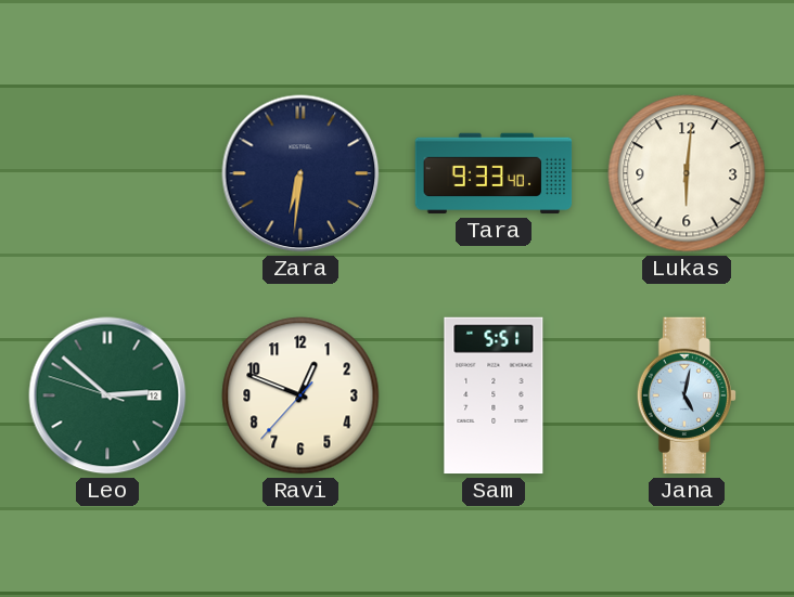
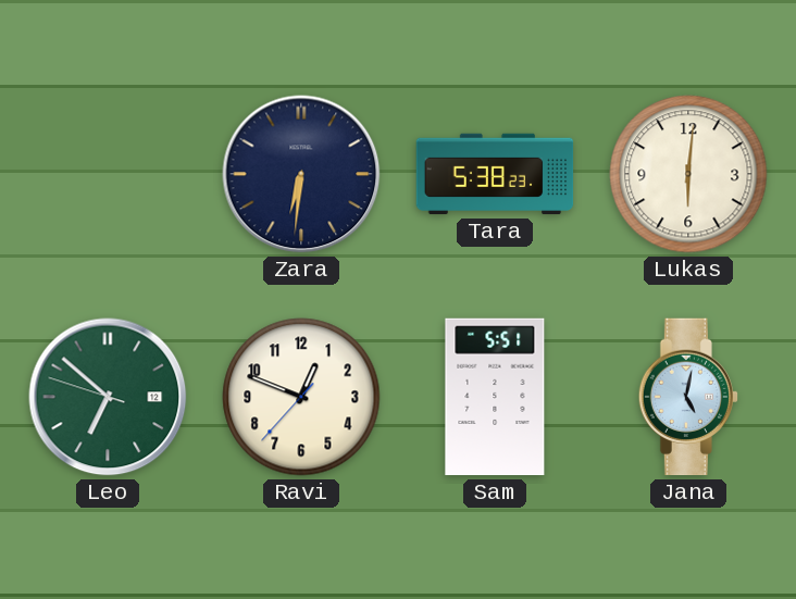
Tara: 9:33 -> 5:38 (495, 174)
Leo: 2:51 -> 6:51 (108, 397)
